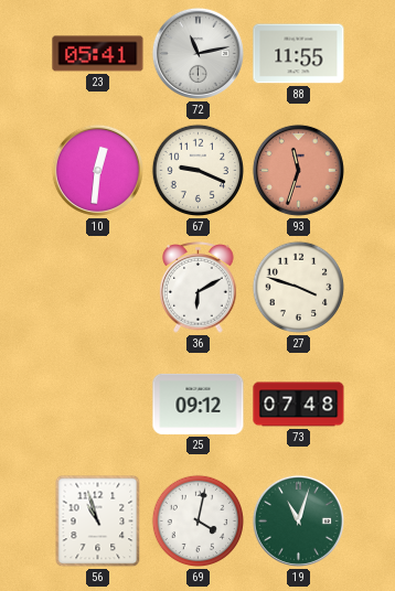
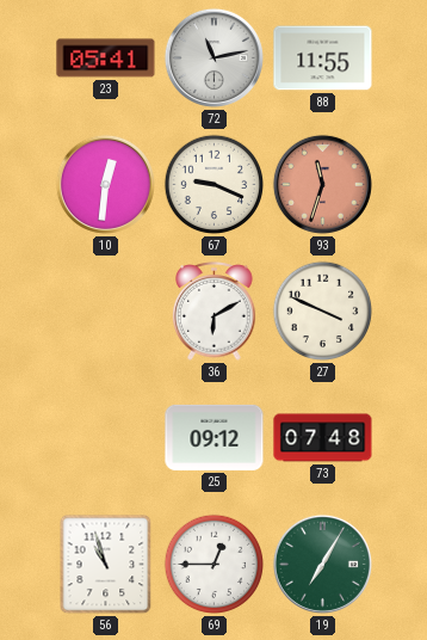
27: 3:48 -> 3:49 (323, 312)
69: 4:02 -> 12:45 (215, 565)
19: 11:03 -> 7:05 (322, 564)
